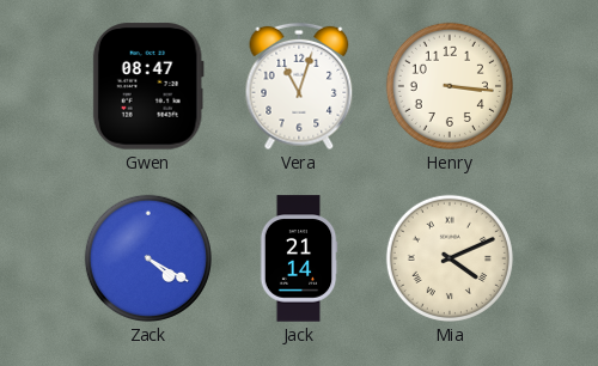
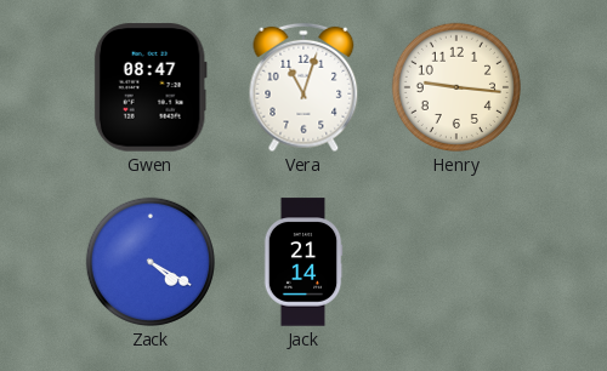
Henry: 3:16 -> 9:16 (456, 87)
Mia: 4:11 -> none (450, 258)
